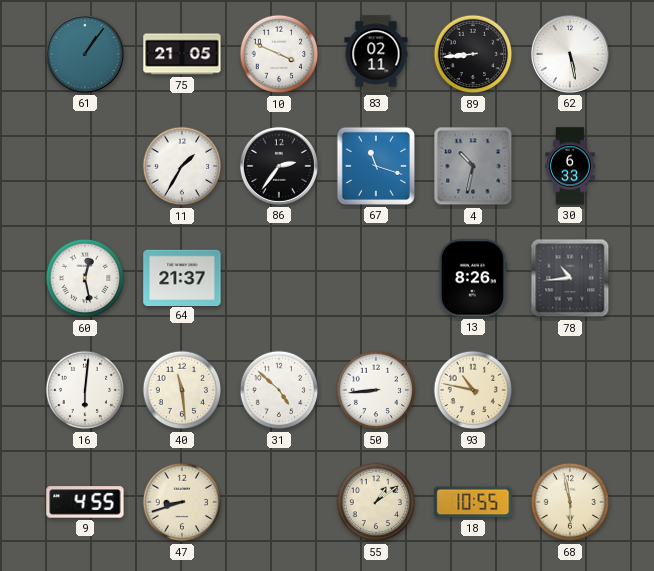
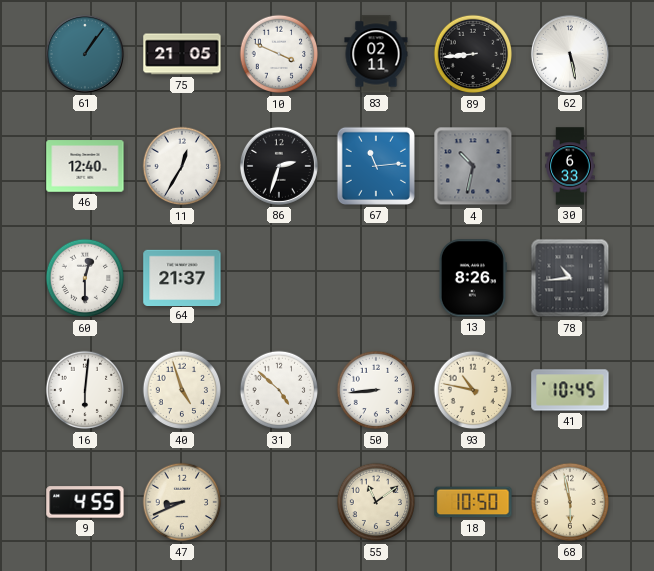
46: none -> 12:40 (85, 166)
11: 1:35 -> 12:35 (182, 166)
86: 2:36 -> 2:33 (279, 166)
67: 11:18 -> 11:14 (376, 166)
60: 12:28 -> 12:30 (85, 278)
40: 11:29 -> 4:57 (182, 390)
41: none -> 10:45 (570, 390)
47: 8:42 -> 8:41 (182, 502)
55: 1:09 -> 11:09 (376, 502)
18: 10:55 -> 10:50 (473, 502)
